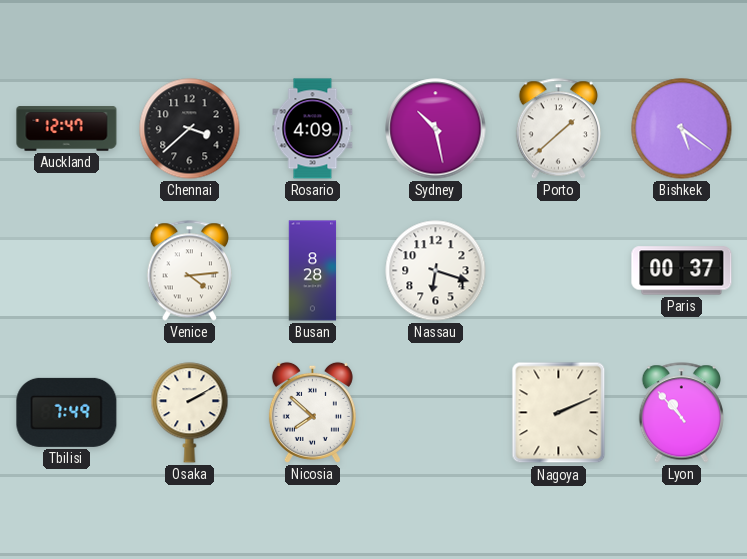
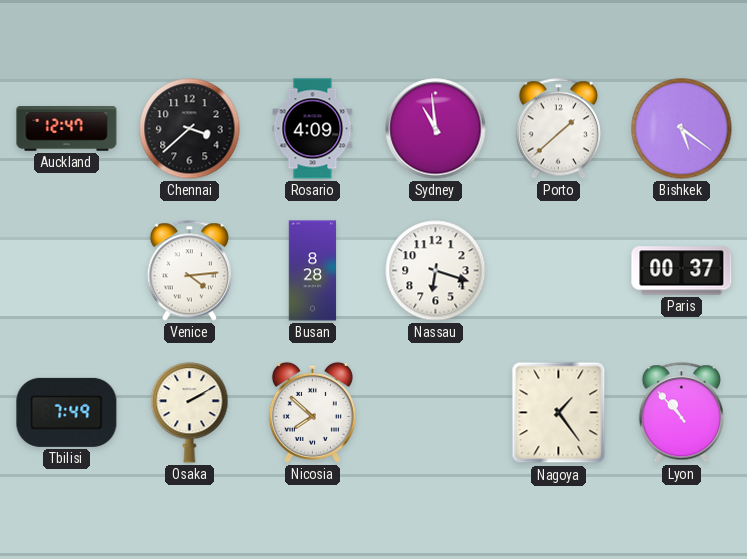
Sydney: 10:28 -> 10:59 (436, 129)
Nagoya: 2:11 -> 1:24 (559, 413)
